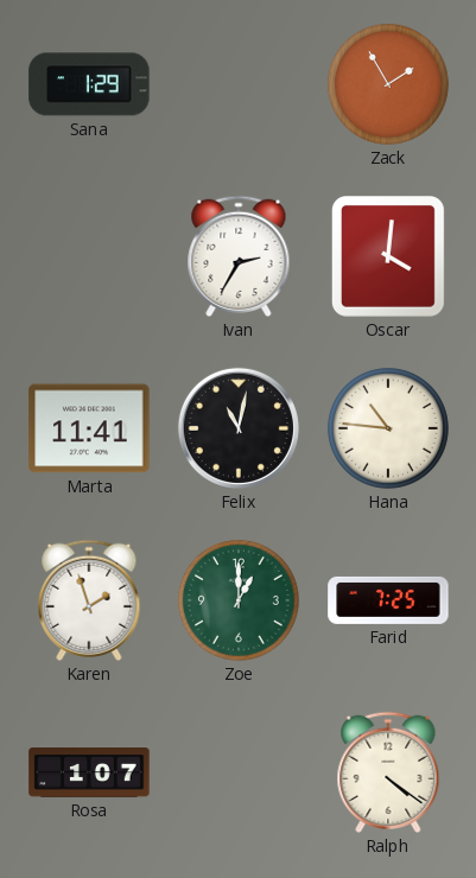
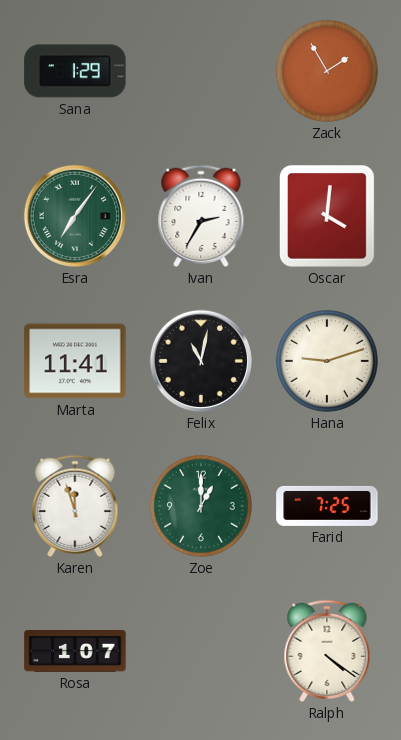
Esra: none -> 7:06 (75, 216)
Hana: 10:46 -> 9:12 (327, 361)
Karen: 1:57 -> 11:57 (75, 506)
